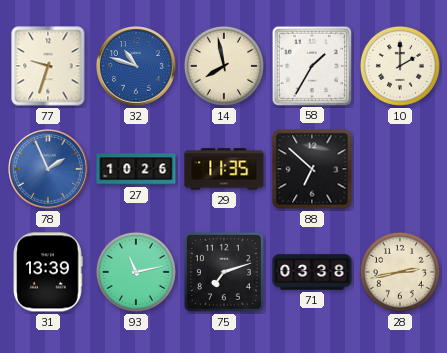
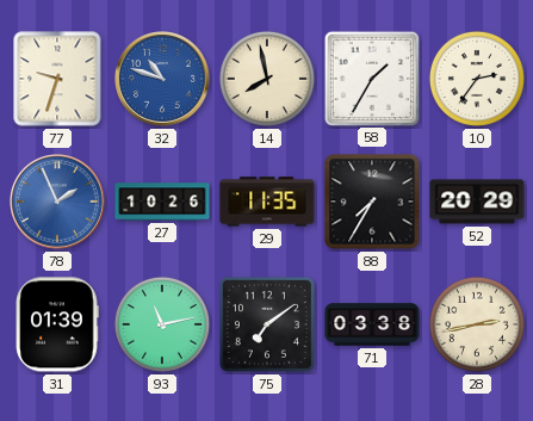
10: 2:00 -> 2:36 (477, 79)
88: 6:52 -> 7:35 (372, 202)
52: none -> 20:29 (477, 202)
31: 13:39 -> 01:39 (57, 324)
75: 7:12 -> 7:09 (267, 324)
